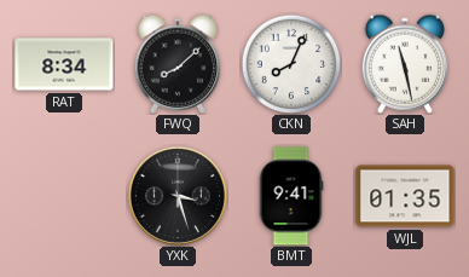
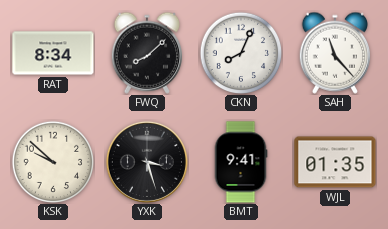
SAH: 11:28 -> 11:23 (334, 53)
KSK: none -> 9:52 (53, 162)
